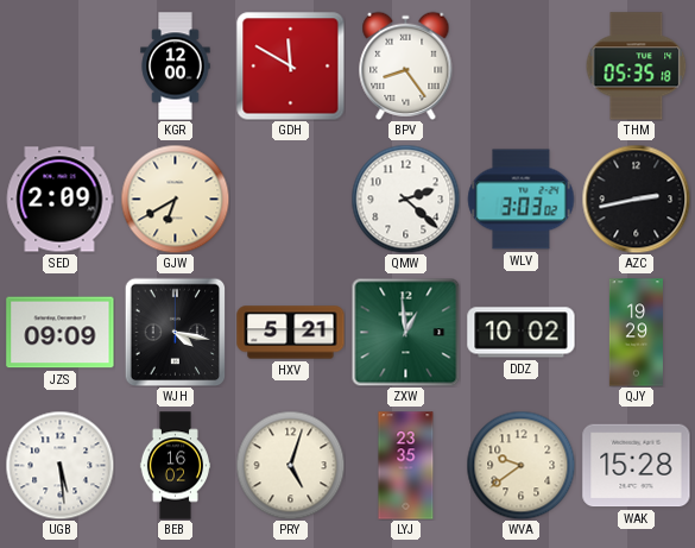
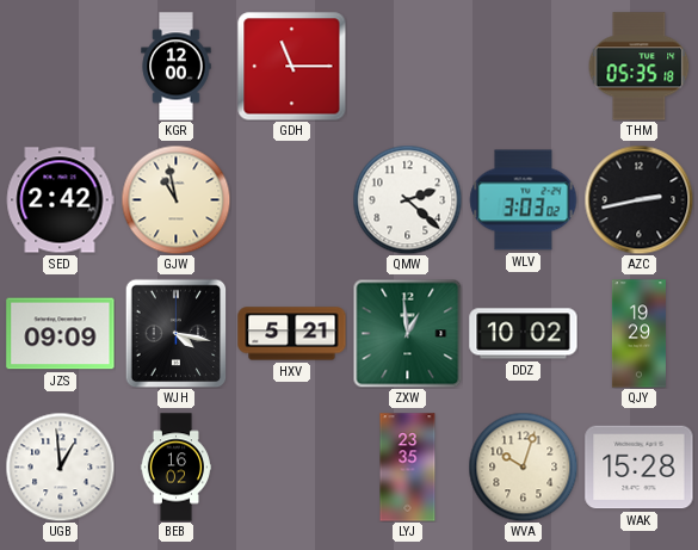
GDH: 11:50 -> 11:15 (291, 66)
BPV: 8:24 -> none (406, 65)
SED: 2:09 -> 2:42 (60, 200)
GJW: 6:40 -> 10:58 (175, 199)
UGB: 5:29 -> 12:59 (60, 466)
PRY: 5:03 -> none (290, 465)
WVA: 9:39 -> 10:03 (523, 466)
